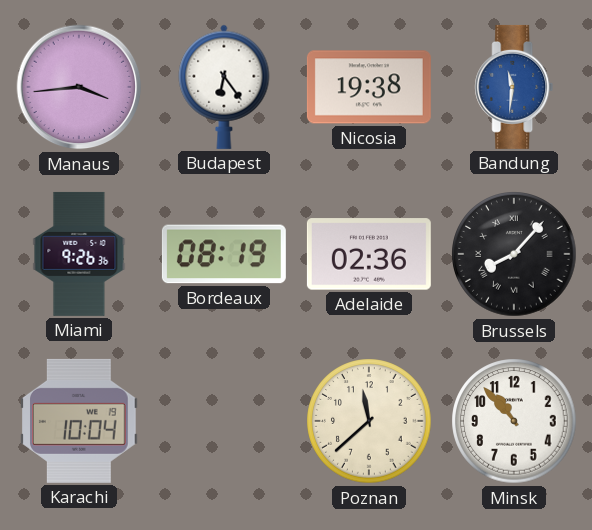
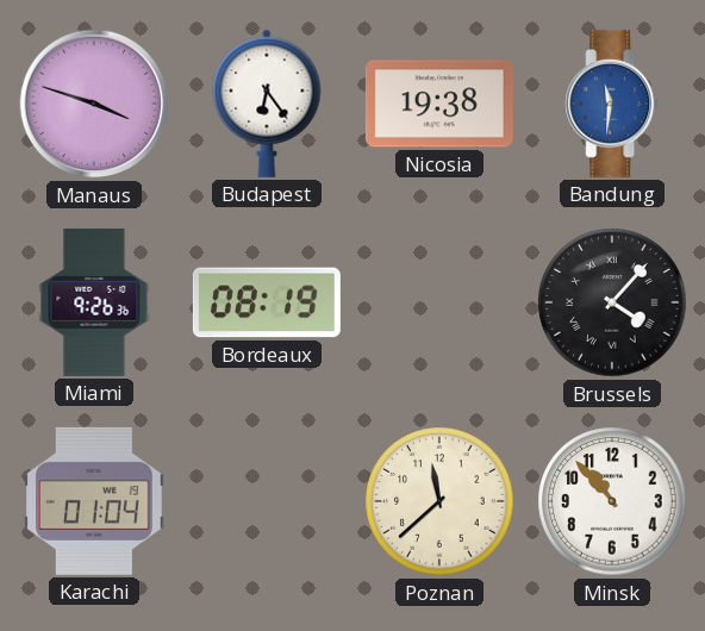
Manaus: 3:44 -> 3:48 (94, 104)
Adelaide: 02:36 -> none (369, 254)
Brussels: 8:07 -> 4:07 (612, 302)
Karachi: 10:04 -> 01:04 (94, 501)
